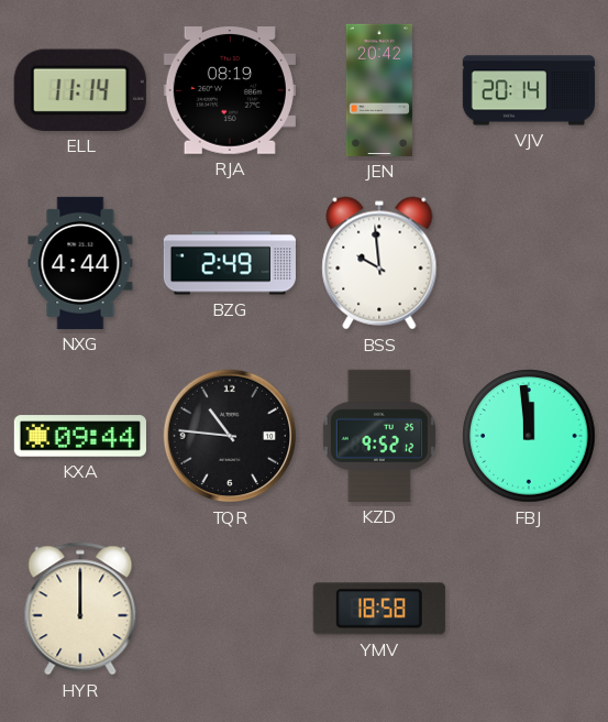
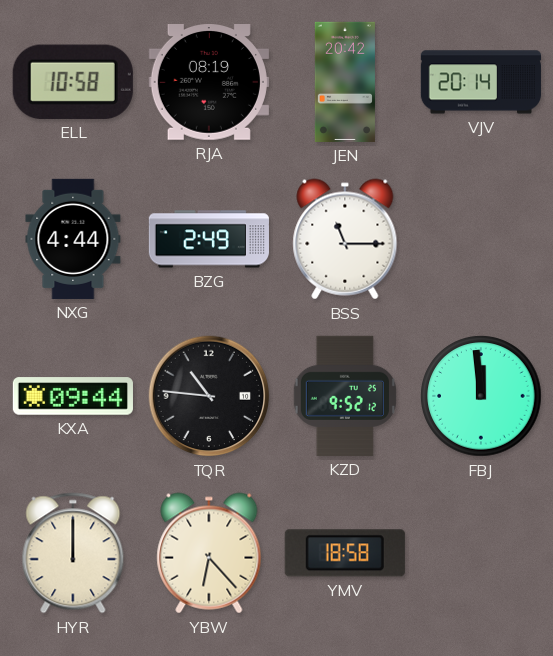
ELL: 11:14 -> 10:58 (73, 82)
BSS: 9:59 -> 11:15 (345, 239)
YBW: none -> 6:23 (209, 553)
